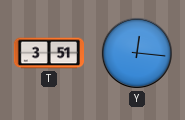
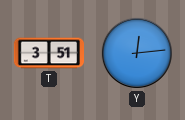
Y: 12:16 -> 12:14 (137, 53)
